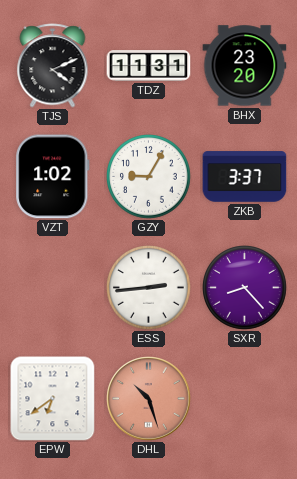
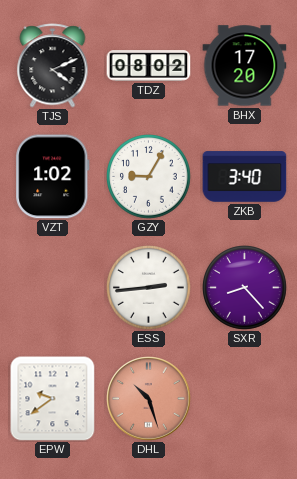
TDZ: 11:31 -> 08:02 (149, 66)
BHX: 23:20 -> 17:20 (245, 66)
ZKB: 3:37 -> 3:40 (245, 177)
EPW: 6:39 -> 9:39 (53, 399)
